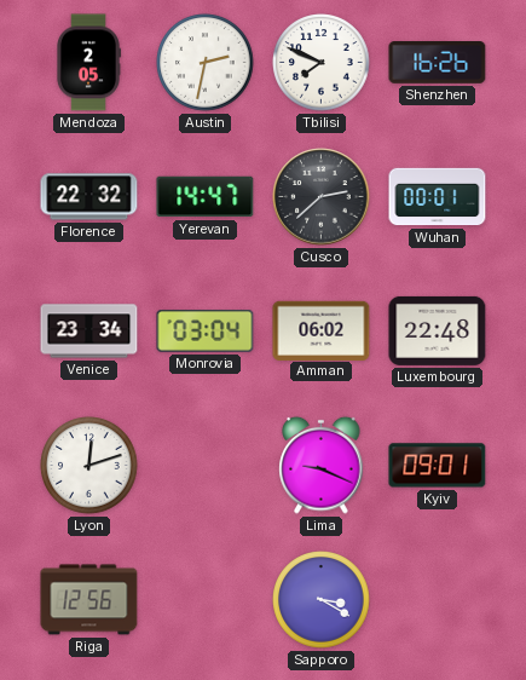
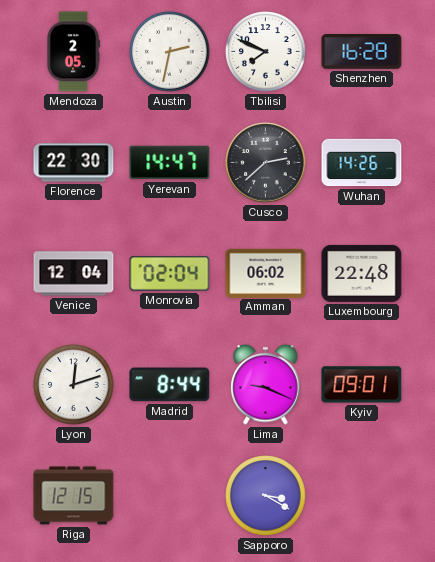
Shenzhen: 16:26 -> 16:28 (362, 52)
Florence: 22:32 -> 22:30 (74, 163)
Wuhan: 00:01 -> 14:26 (362, 163)
Venice: 23:34 -> 12:04 (74, 274)
Monrovia: 03:04 -> 02:04 (170, 274)
Madrid: none -> 8:44 (170, 385)
Riga: 12:56 -> 12:15 (74, 496)
